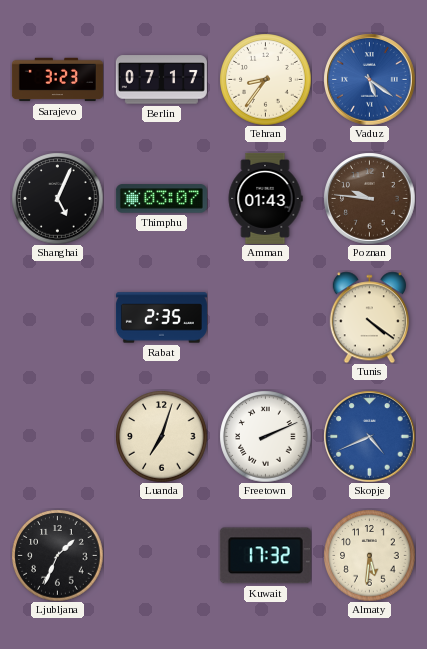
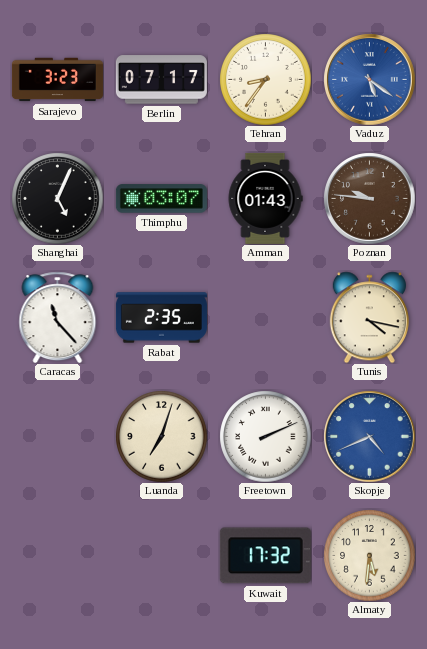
Caracas: none -> 11:23 (58, 317)
Tunis: 4:21 -> 4:17 (369, 317)
Ljubljana: 1:34 -> none (57, 555)
